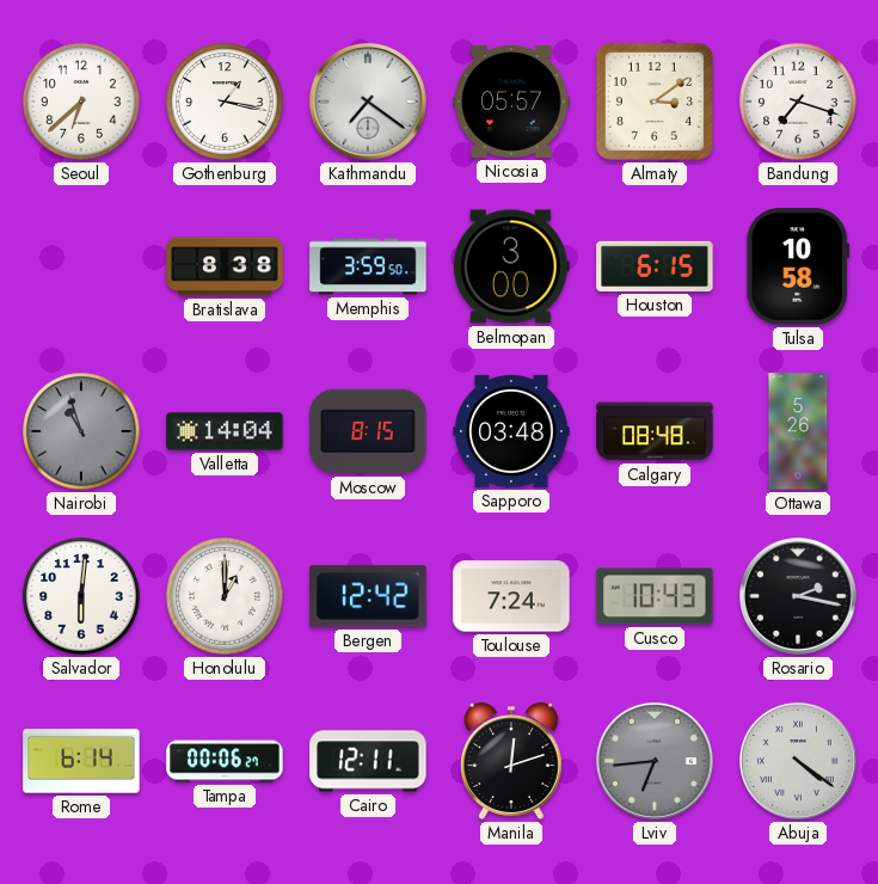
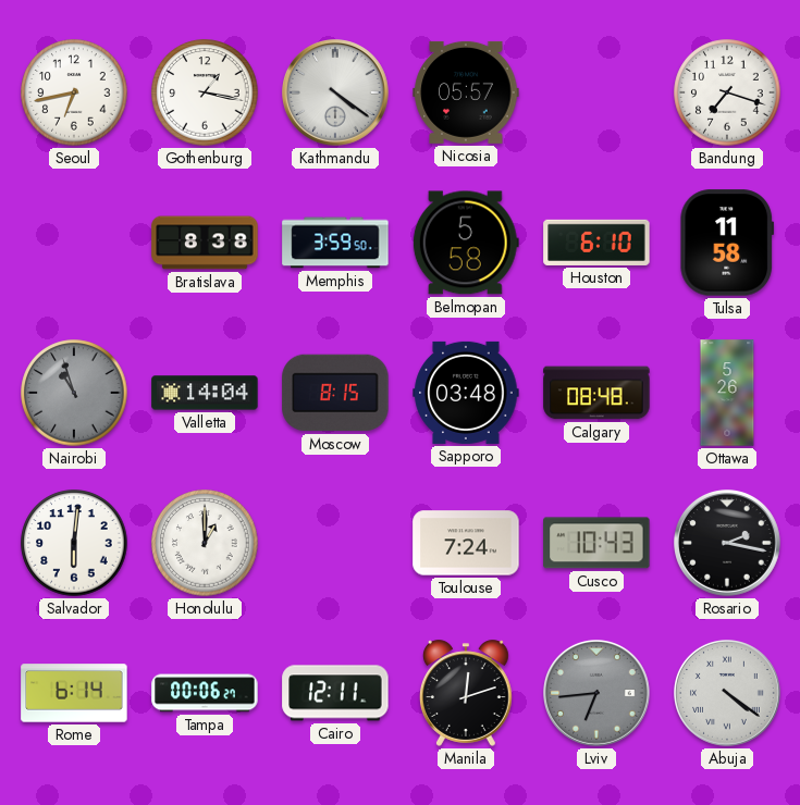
Seoul: 6:38 -> 6:43 (74, 92)
Kathmandu: 7:21 -> 4:21 (336, 94)
Almaty: 3:09 -> none (655, 102)
Belmopan: 3:00 -> 5:58 (466, 243)
Houston: 6:15 -> 6:10 (596, 243)
Tulsa: 10:58 -> 11:58 (727, 243)
Bergen: 12:42 -> none (368, 596)
